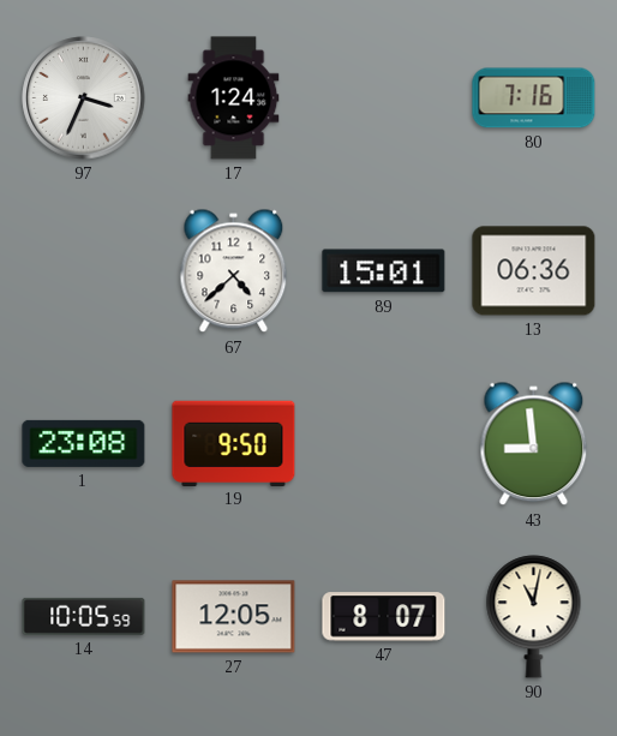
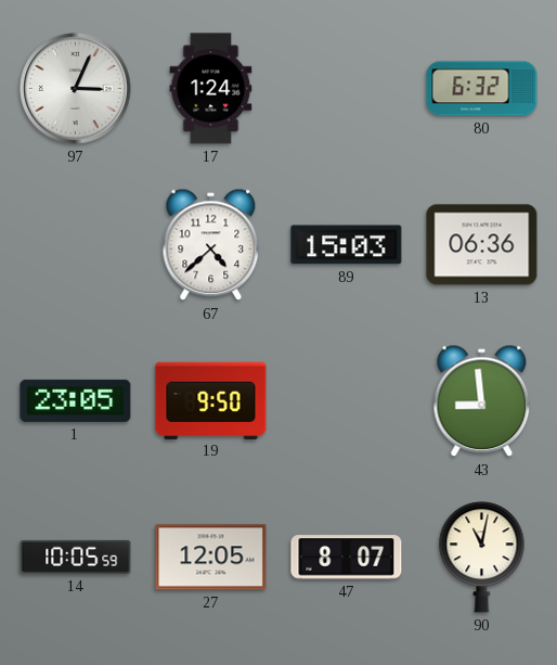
97: 3:34 -> 3:04 (76, 89)
80: 7:16 -> 6:32 (482, 89)
89: 15:01 -> 15:03 (347, 245)
1: 23:08 -> 23:05 (76, 400)
